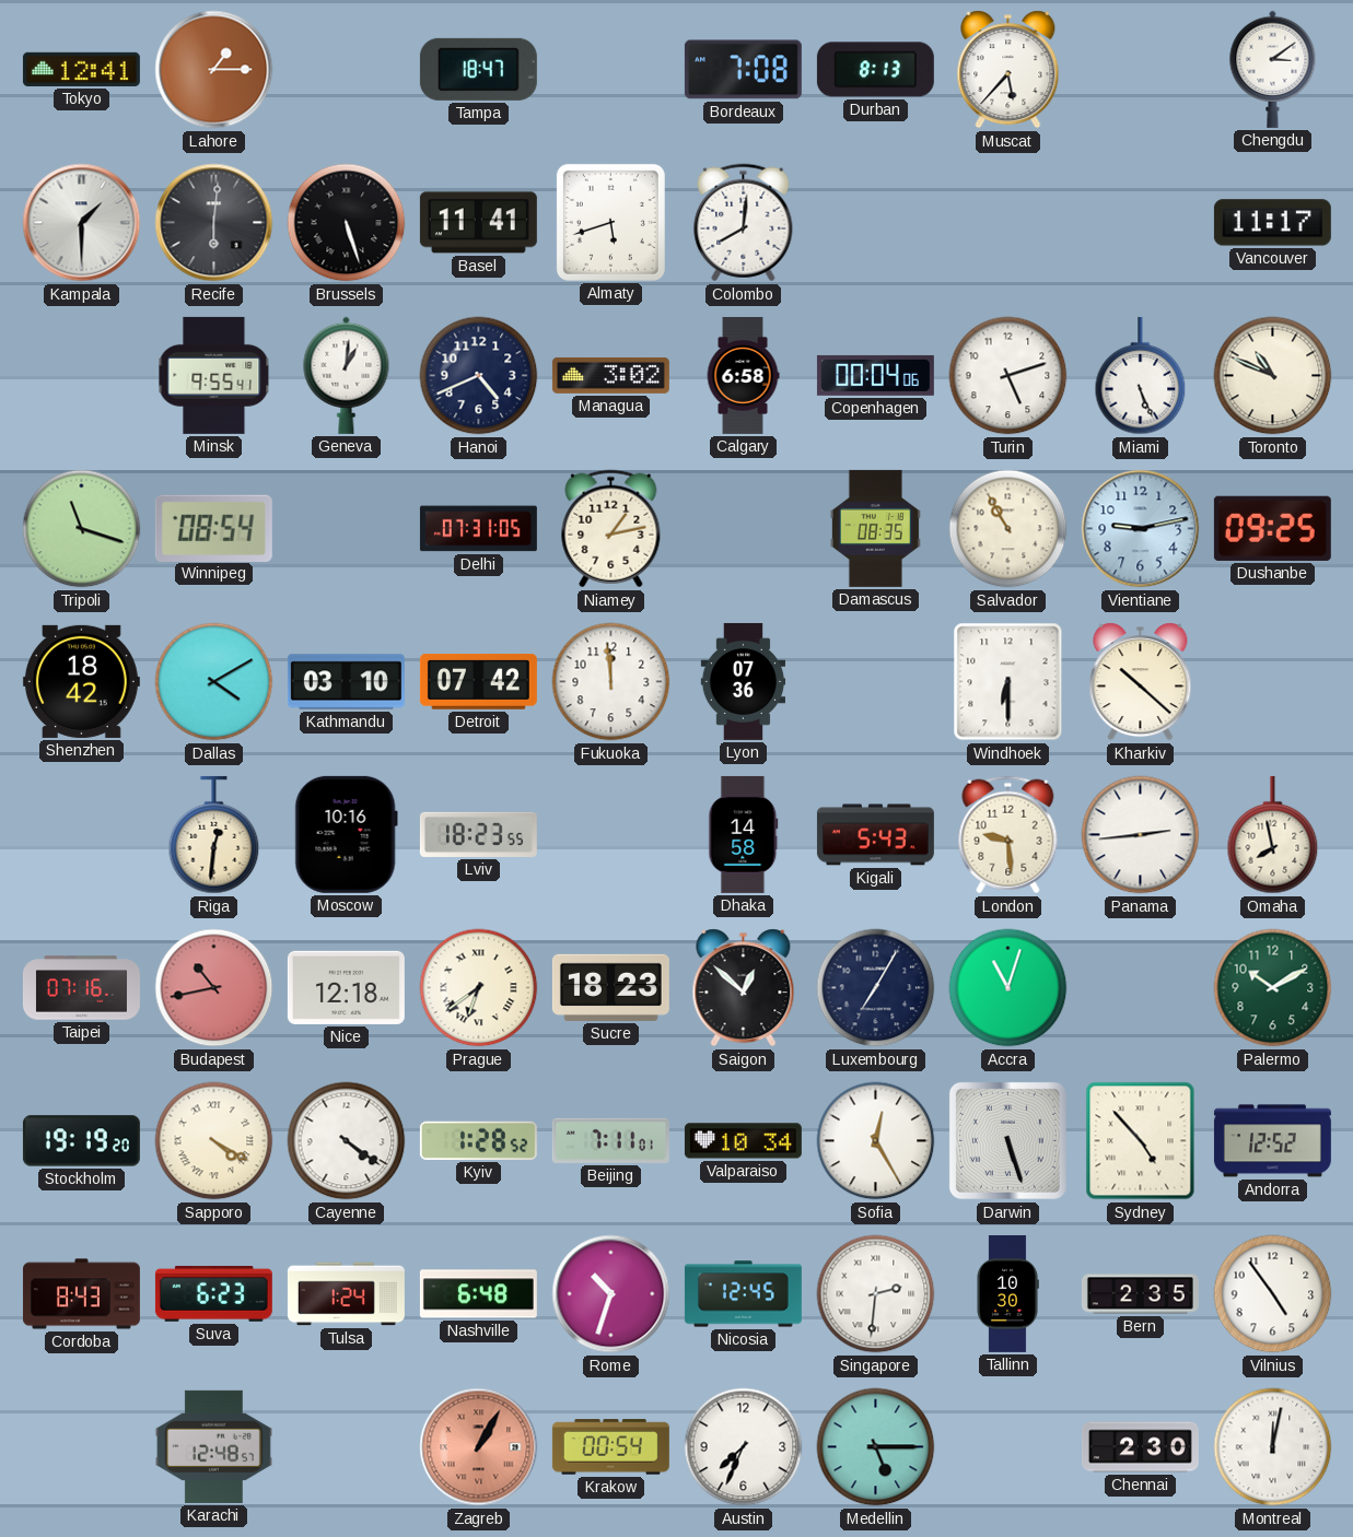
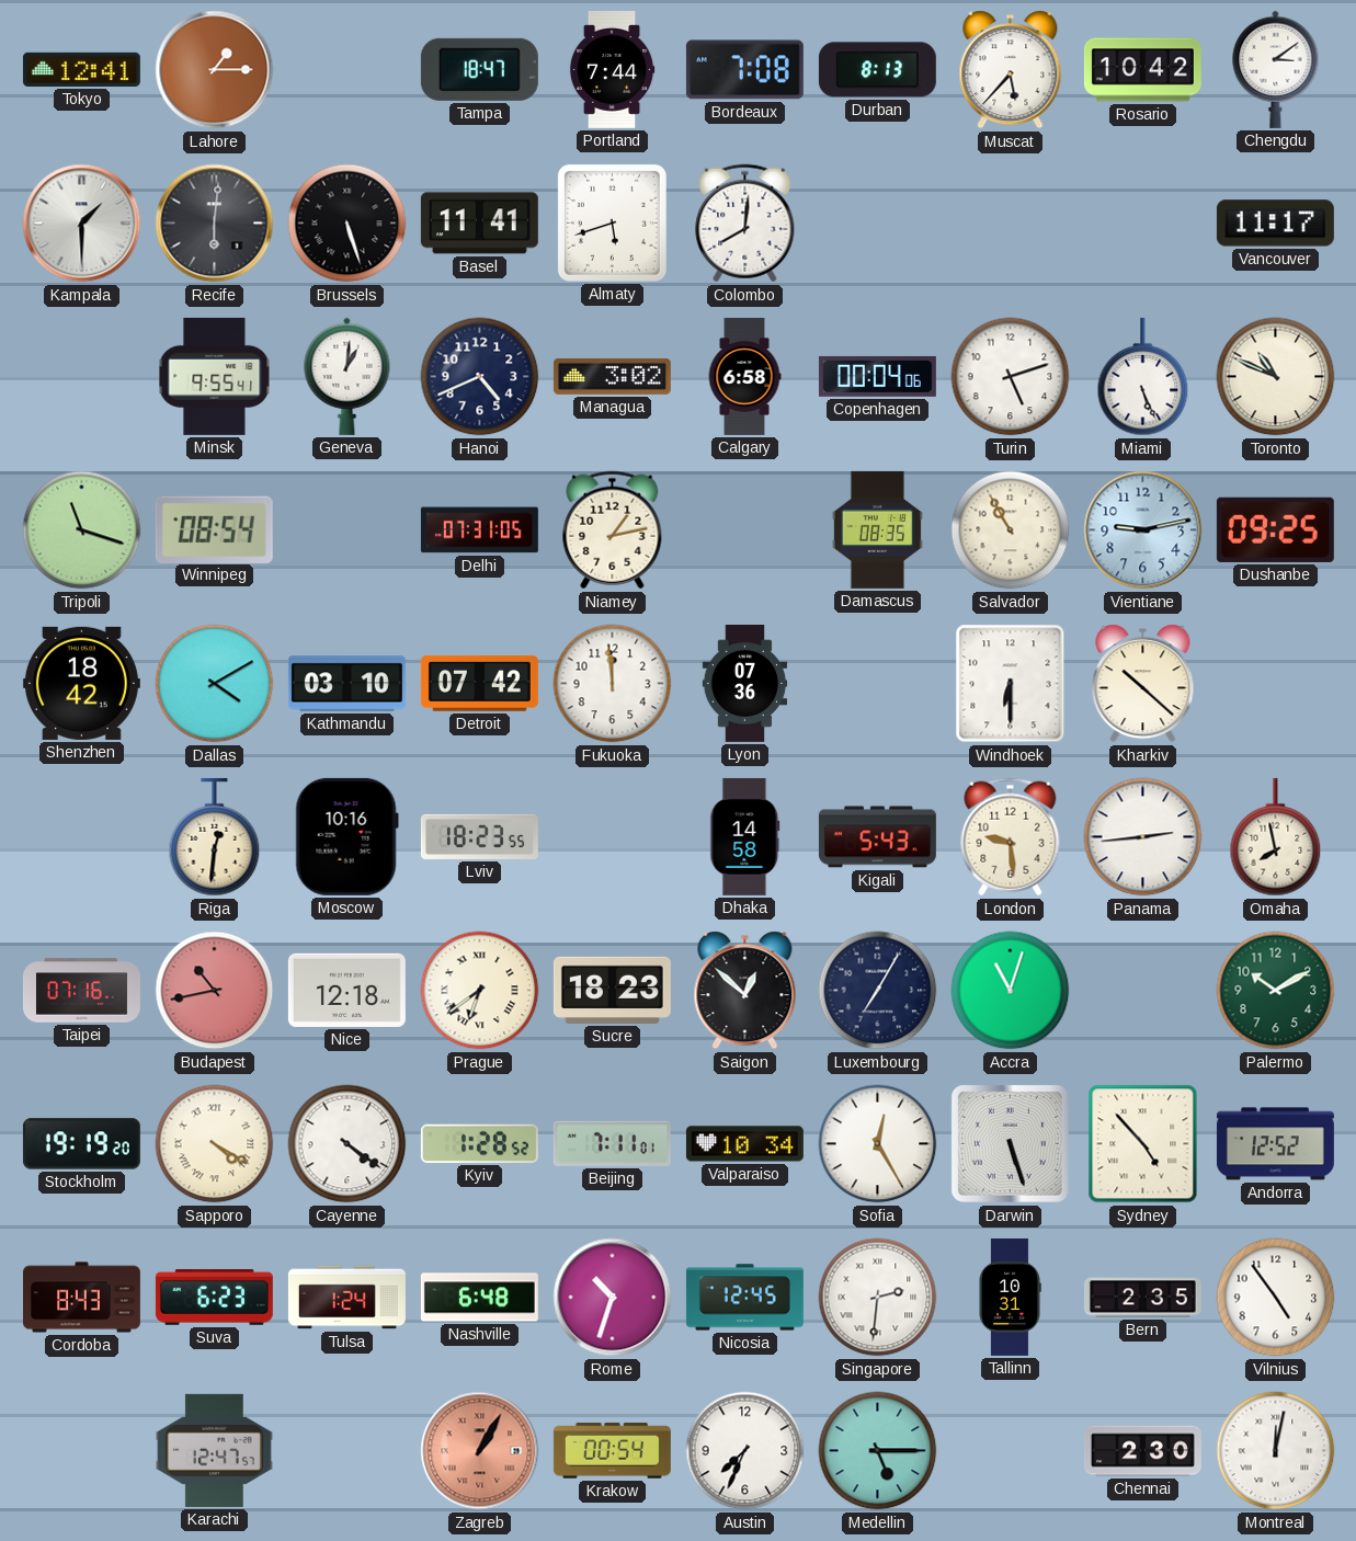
Portland: none -> 7:44 (612, 69)
Rosario: none -> 10:42 (1142, 70)
Tallinn: 10:30 -> 10:31 (1010, 1297)
Karachi: 12:48 -> 12:47 (214, 1450)
